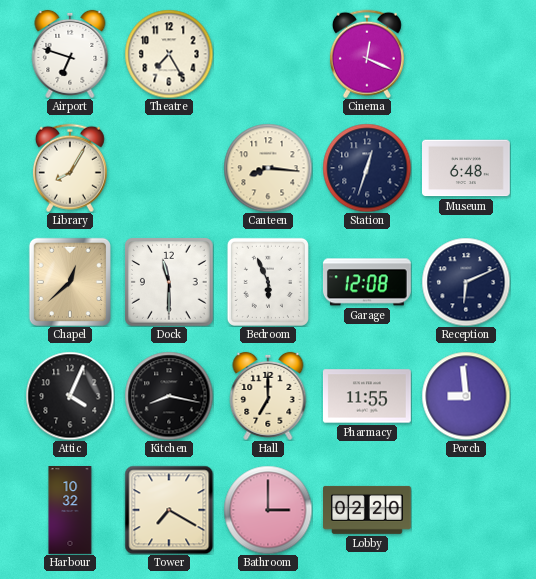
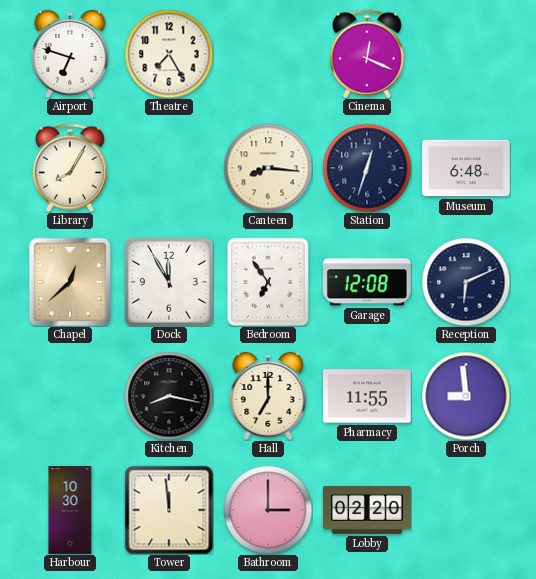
Dock: 11:30 -> 11:55 (169, 282)
Bedroom: 5:56 -> 6:54 (268, 282)
Attic: 4:04 -> none (70, 396)
Harbour: 10:32 -> 10:30 (70, 511)
Tower: 7:20 -> 11:59 (169, 510)
